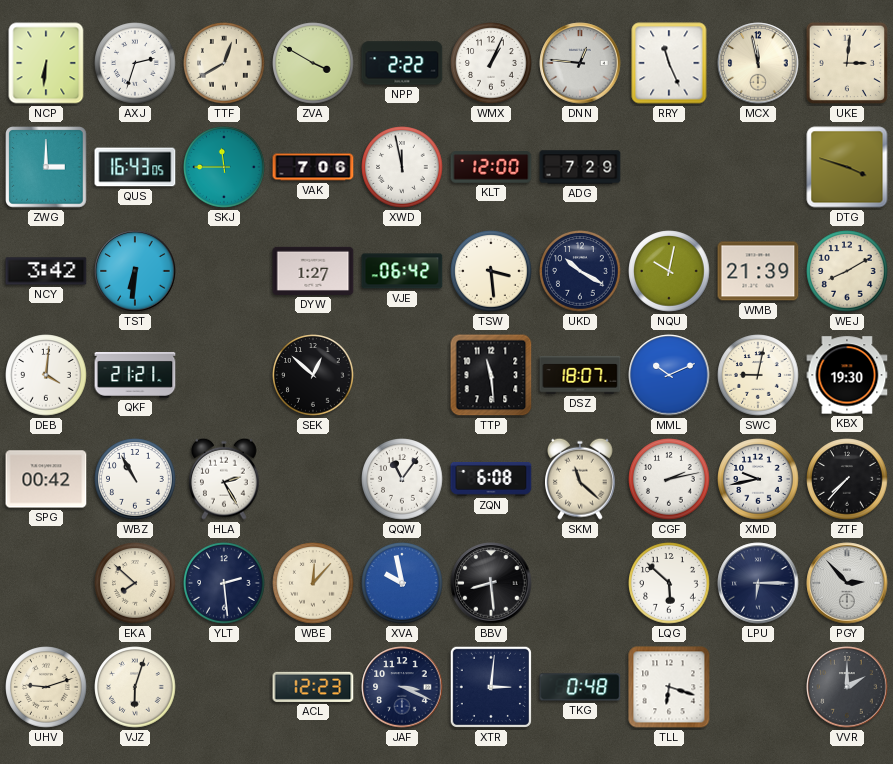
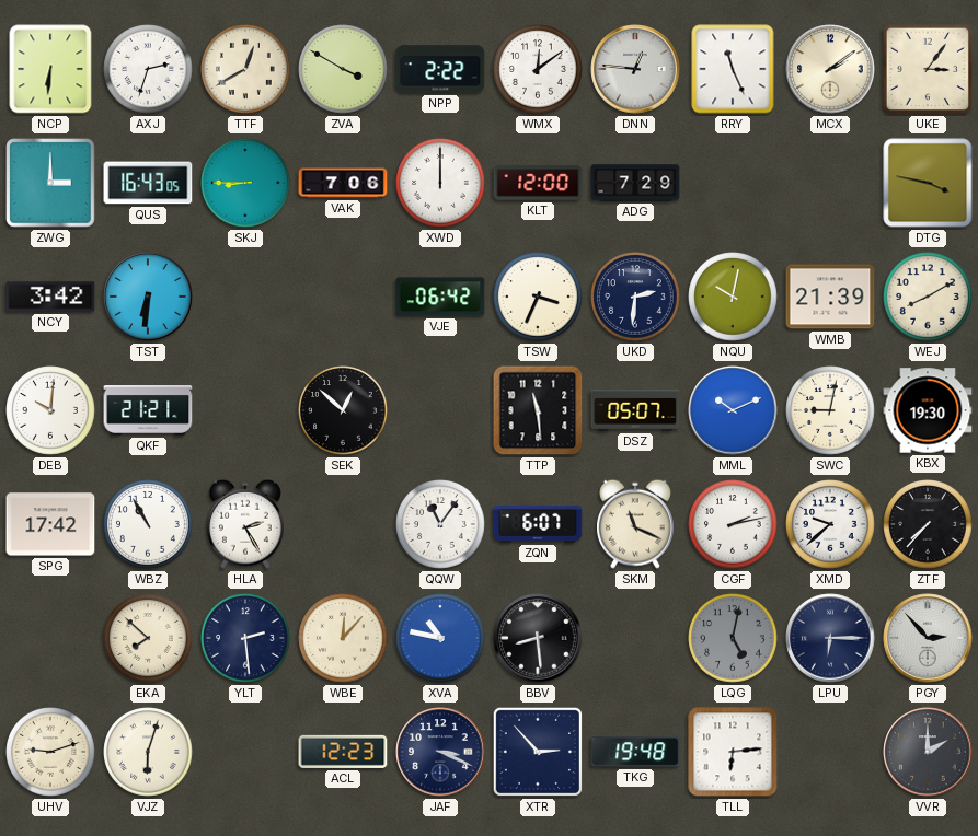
WMX: 1:04 -> 12:09 (538, 69)
MCX: 11:58 -> 2:09 (830, 69)
UKE: 3:01 -> 3:06 (928, 69)
SKJ: 11:45 -> 8:45 (245, 183)
XWD: 11:58 -> 12:00 (440, 183)
DTG: 3:48 -> 3:47 (928, 183)
DYW: 1:27 -> none (313, 271)
TSW: 3:29 -> 3:34 (538, 297)
UKD: 10:20 -> 2:31 (635, 297)
DEB: 4:01 -> 10:01 (50, 410)
DSZ: 18:07 -> 05:07 (635, 410)
SPG: 00:42 -> 17:42 (50, 524)
ZQN: 6:08 -> 6:07 (538, 524)
SKM: 11:22 -> 11:19 (636, 524)
XMD: 9:43 -> 9:38 (830, 524)
XVA: 9:58 -> 10:47 (440, 638)
LQG: 5:52 -> 5:02 (733, 638)
LQG dial: white -> grey (733, 638)
XTR: 3:01 -> 2:53 (538, 752)
TKG: 0:48 -> 19:48 (635, 752)
TLL: 6:18 -> 6:14 (733, 752)
